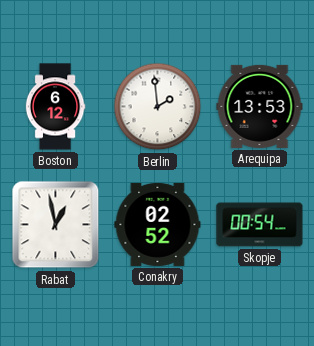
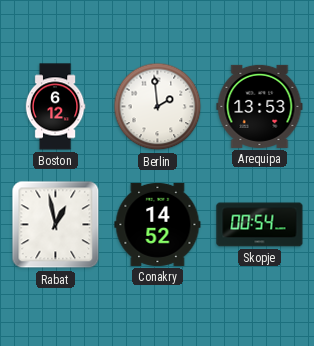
Conakry: 02:52 -> 14:52 (158, 224)
